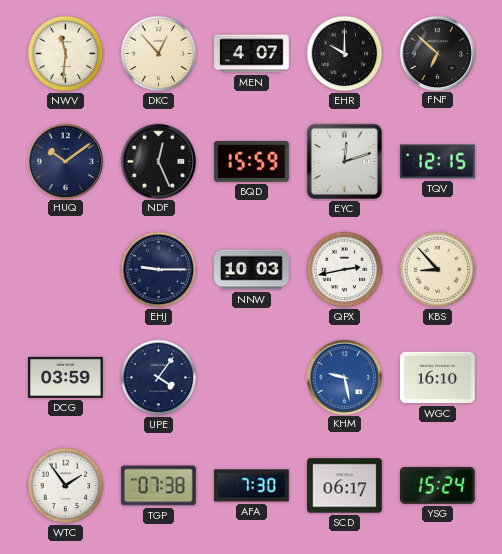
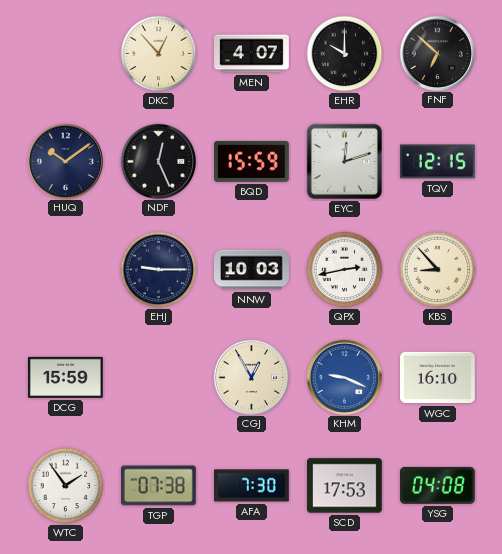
NWV: 11:31 -> none (66, 54)
DCG: 03:59 -> 15:59 (66, 377)
UPE: 4:06 -> none (159, 378)
CGJ: none -> 12:55 (251, 377)
KHM: 9:28 -> 9:19 (344, 377)
SCD: 06:17 -> 17:53 (345, 486)
YSG: 15:24 -> 04:08 (437, 485)
